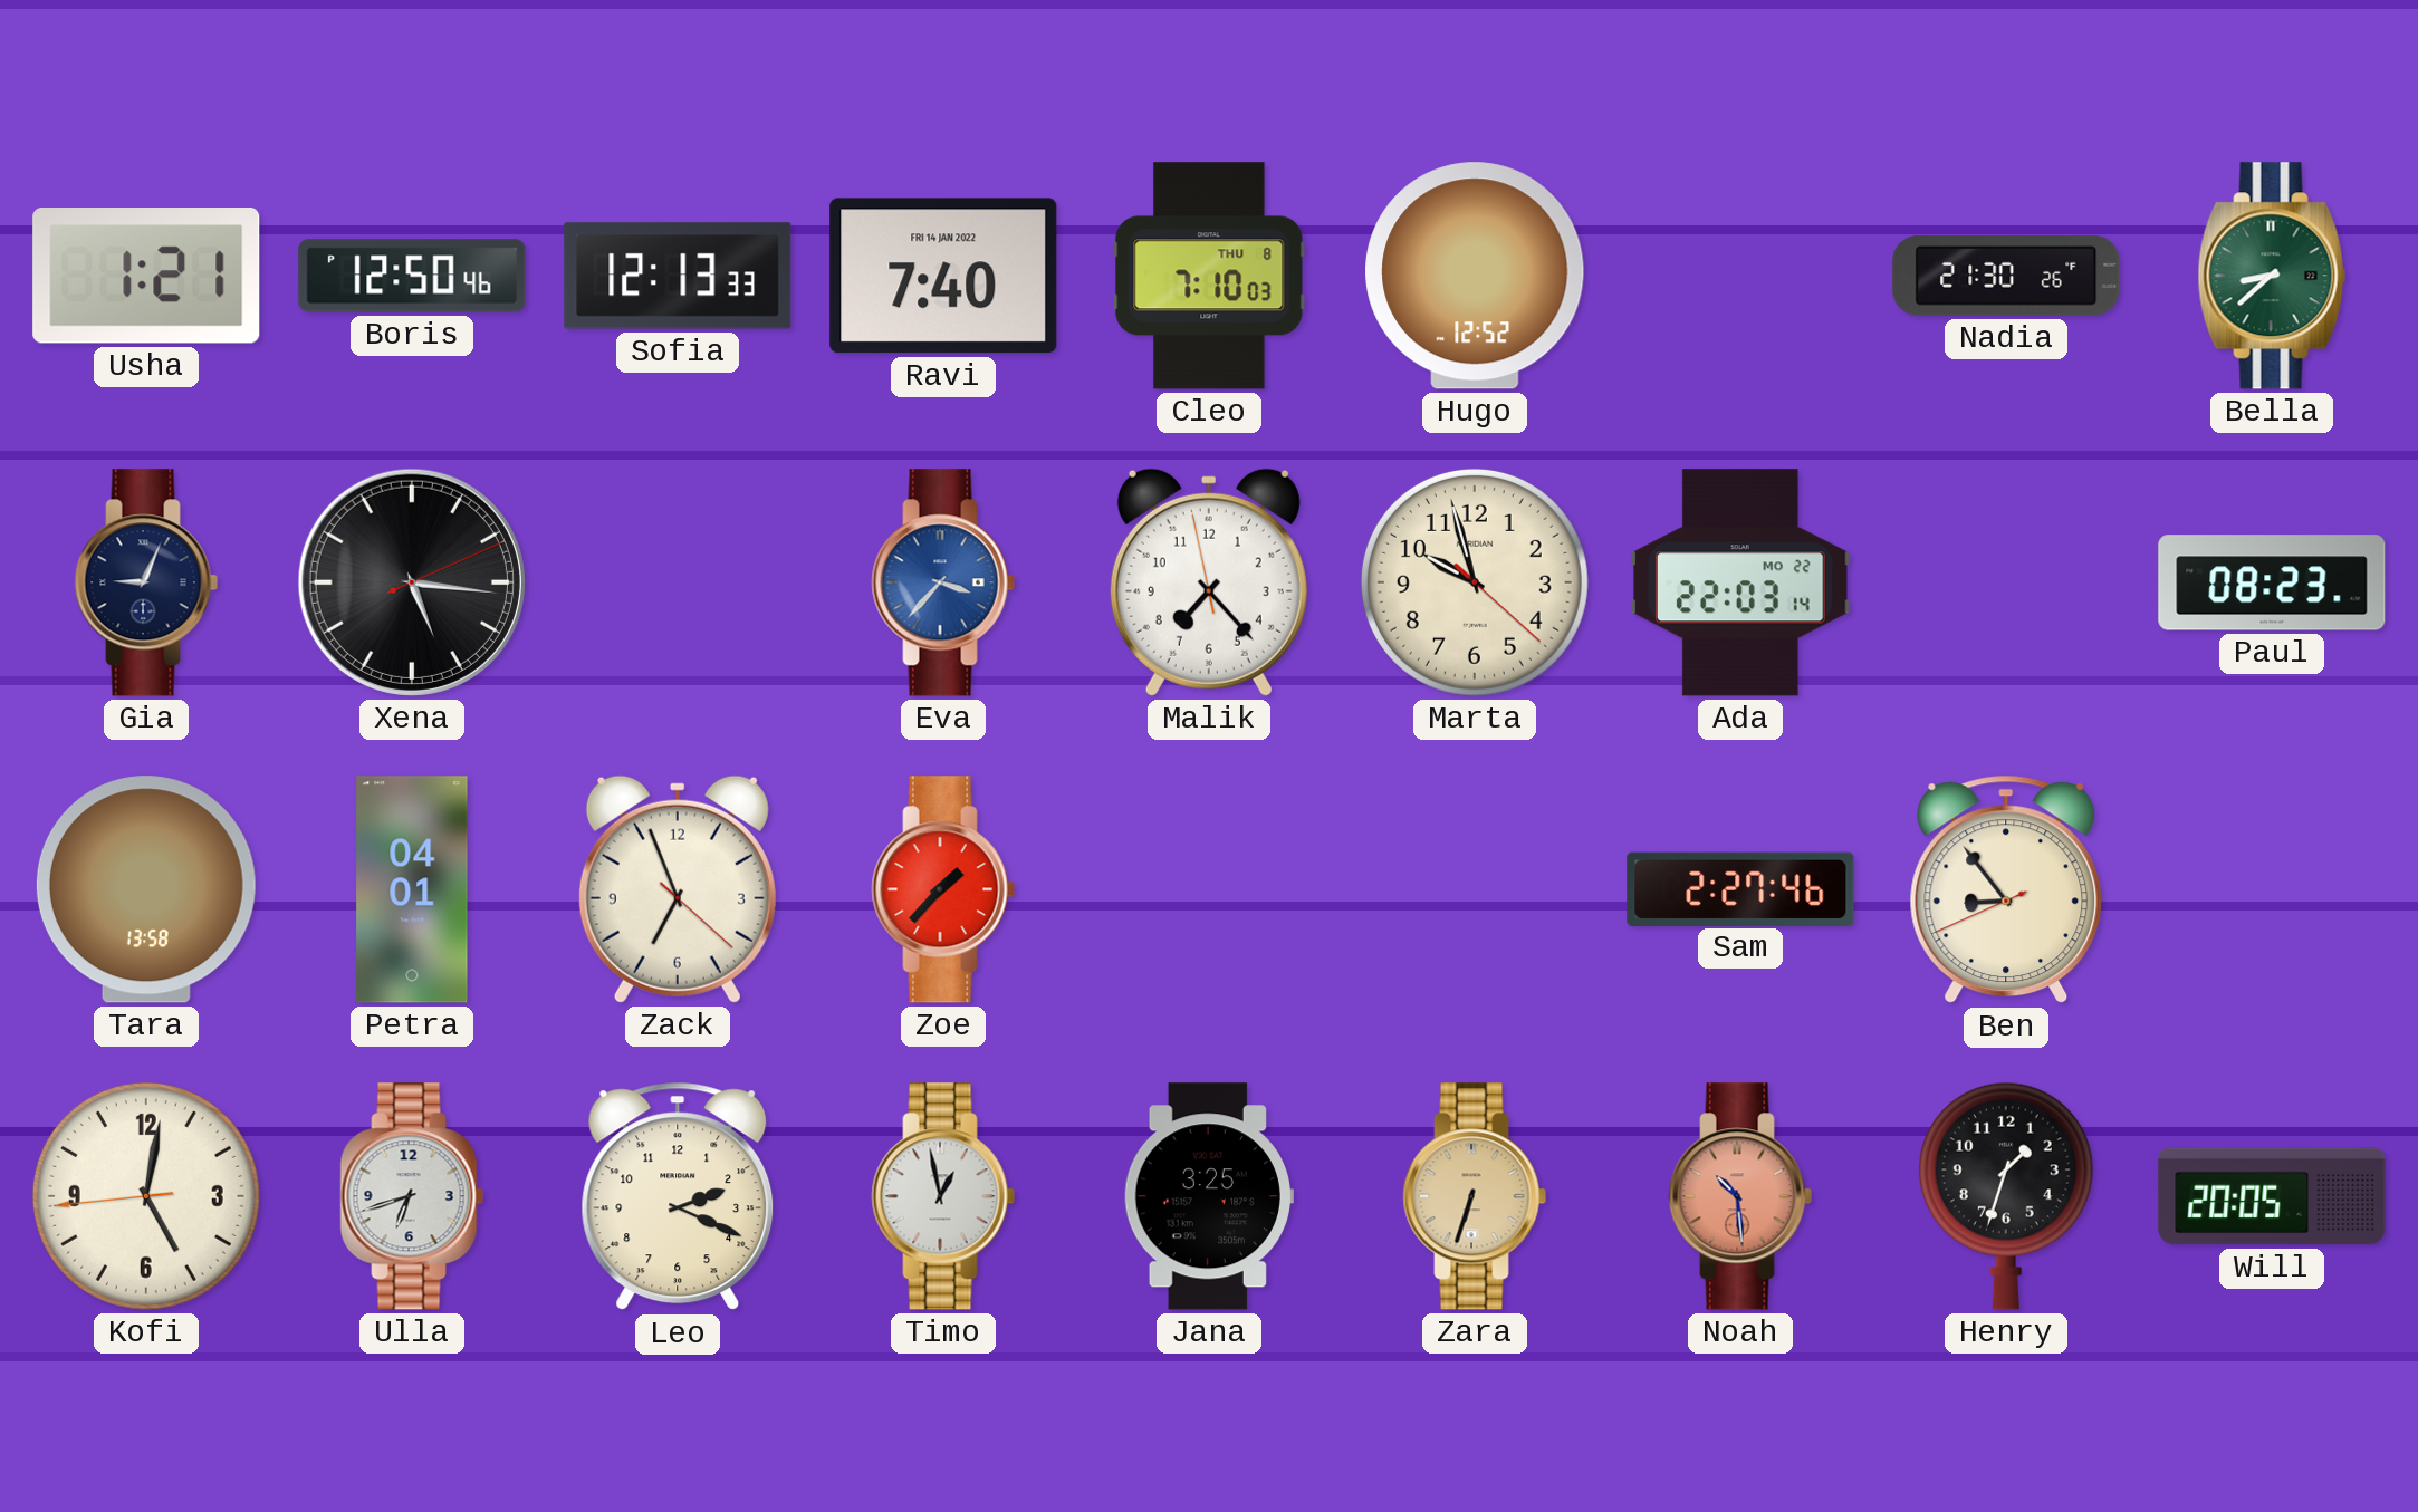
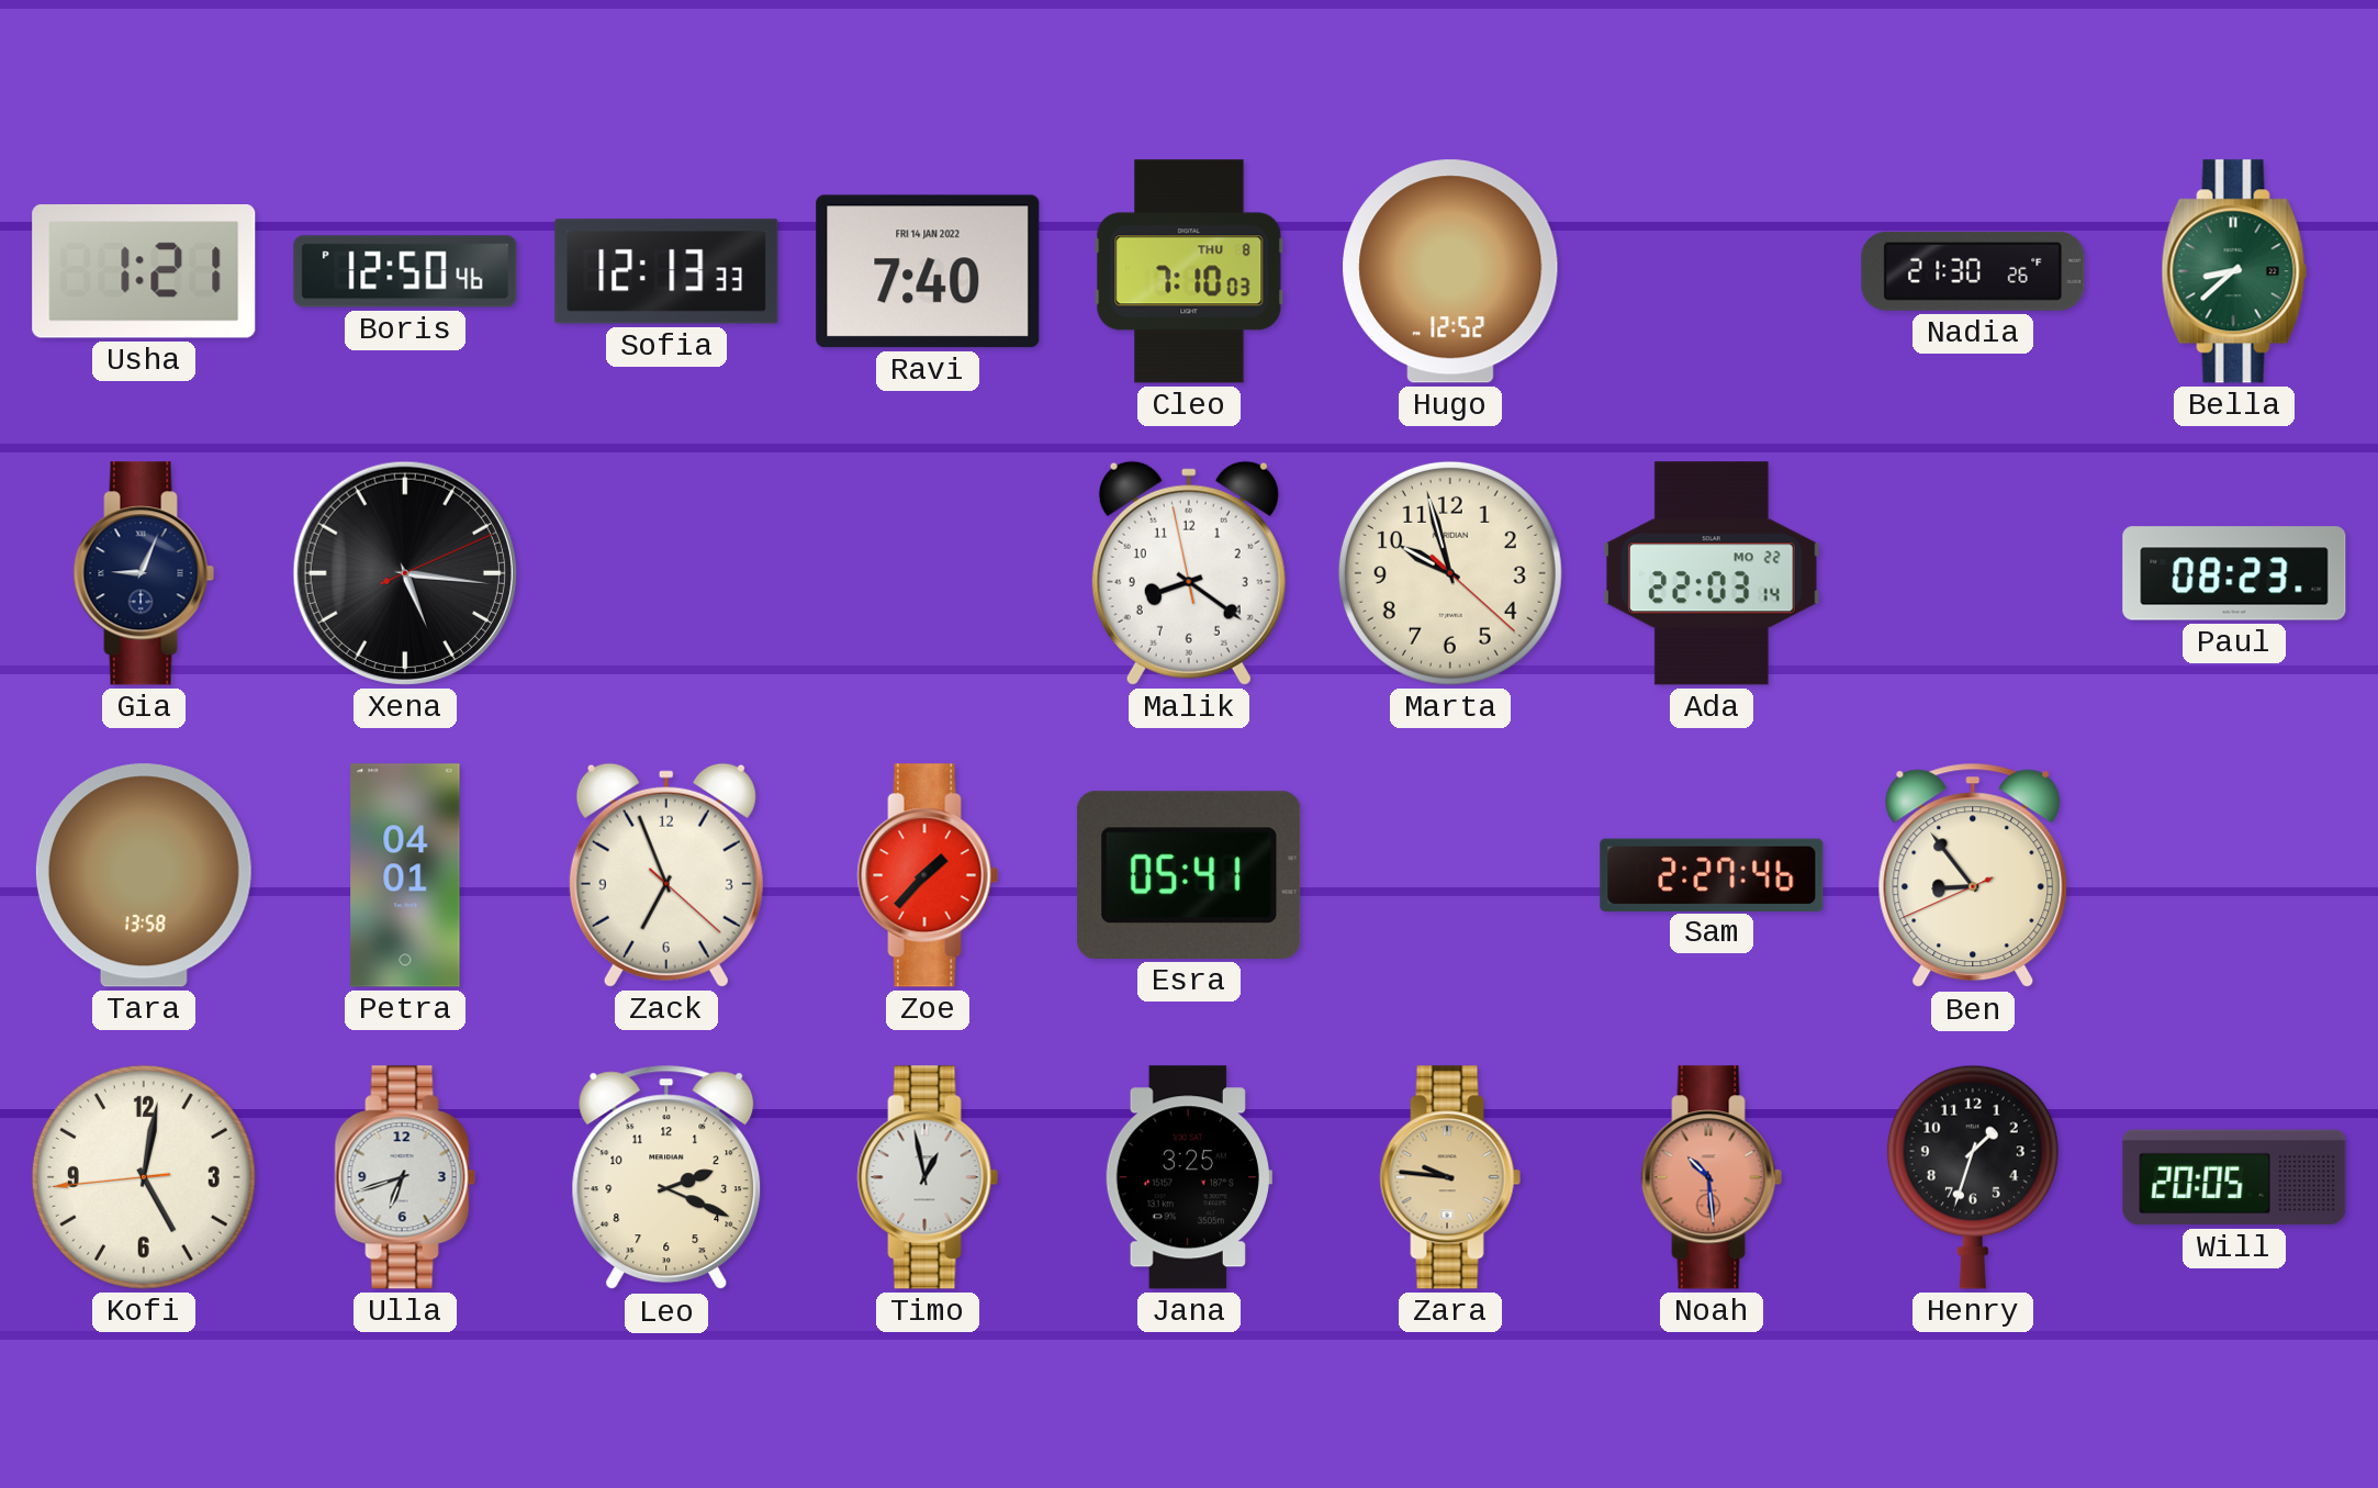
Eva: 3:37 -> none (943, 582)
Malik: 7:22 -> 8:20 (1189, 573)
Esra: none -> 05:41 (1189, 875)
Zara: 6:33 -> 9:46 (1450, 1177)
